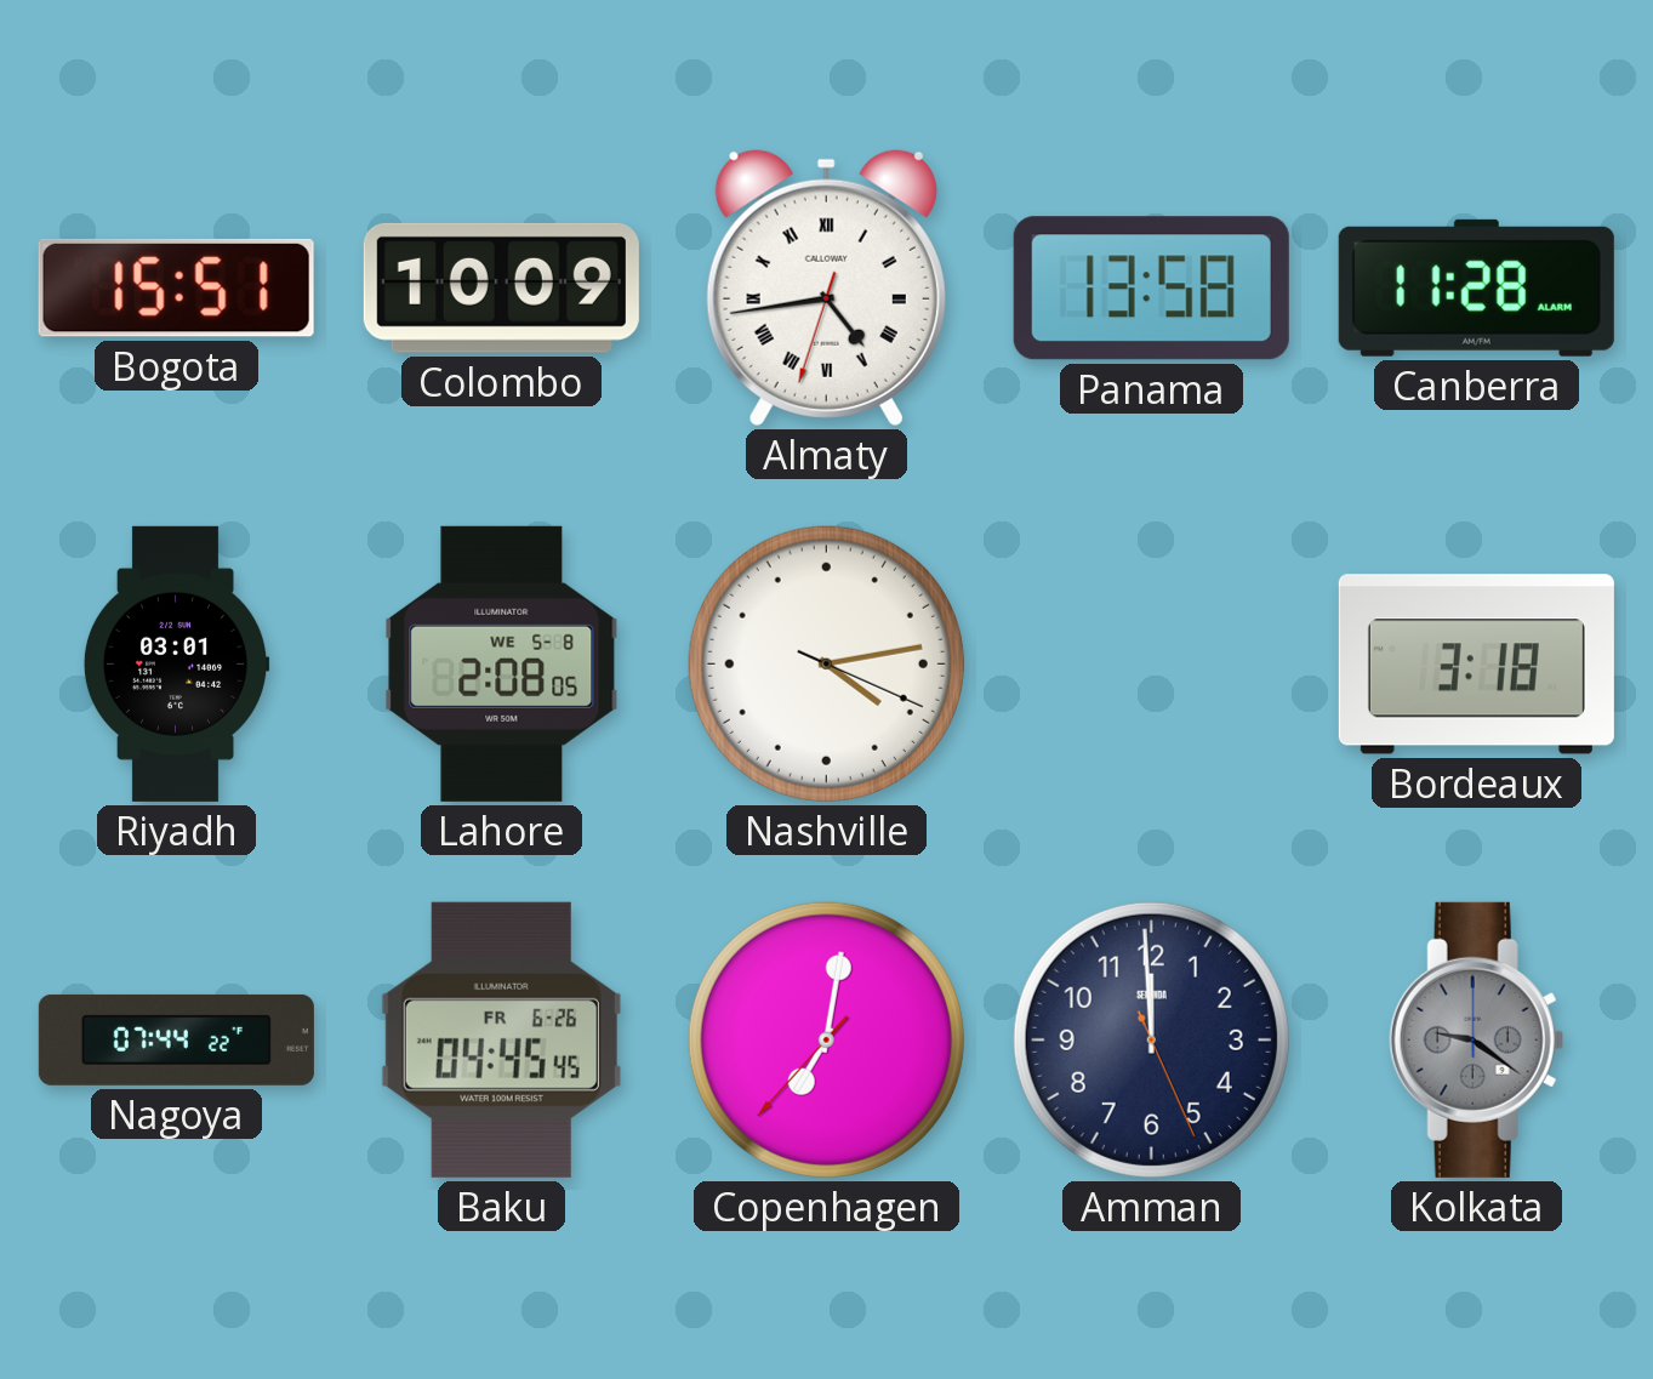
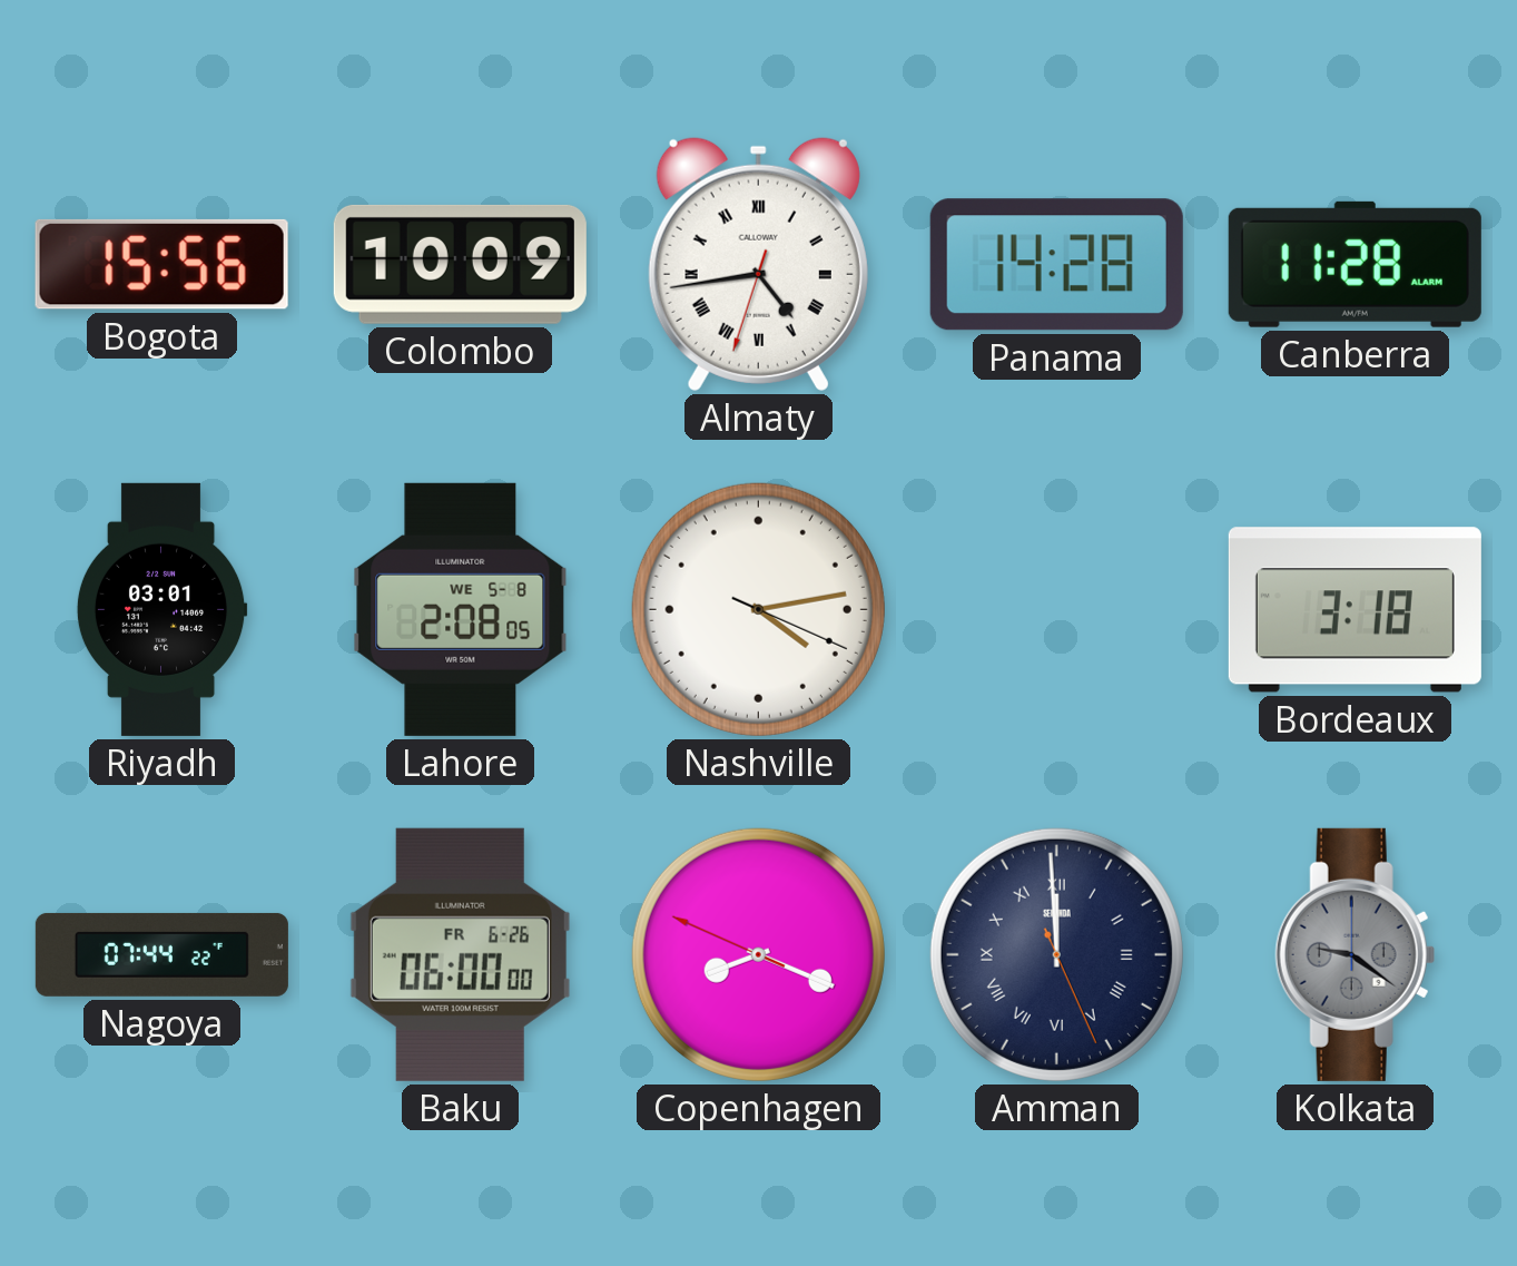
Bogota: 15:51 -> 15:56 (161, 264)
Panama: 13:58 -> 14:28 (1056, 265)
Baku: 04:45 -> 06:00 (460, 954)
Copenhagen: 7:01 -> 8:18 (758, 954)
Amman numerals: Arabic -> Roman (1056, 954)
